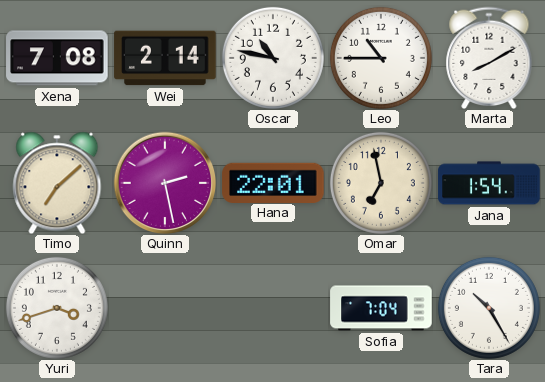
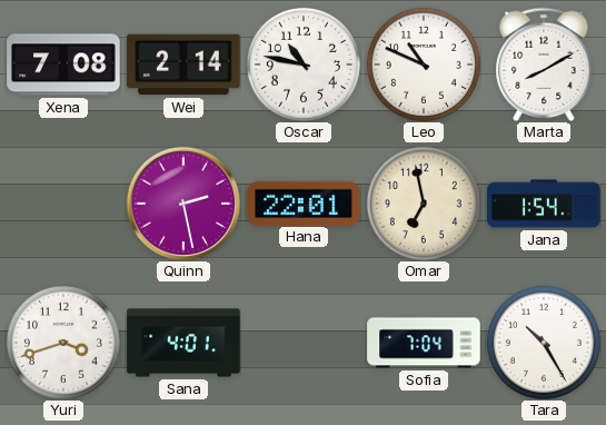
Leo: 10:45 -> 10:49 (424, 65)
Timo: 7:08 -> none (57, 183)
Sana: none -> 4:01 (183, 343)
